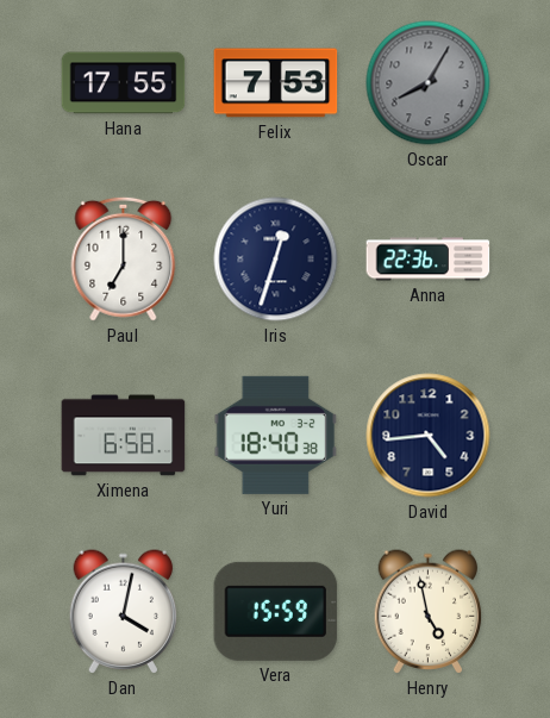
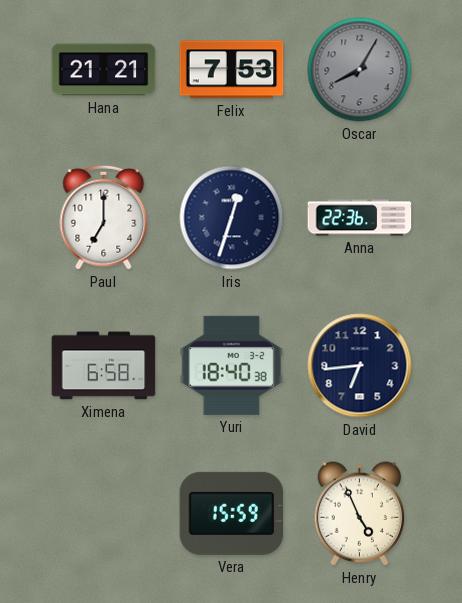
Hana: 17:55 -> 21:21 (104, 70)
David: 4:44 -> 6:44 (360, 366)
Dan: 4:02 -> none (124, 612)
Henry: 4:58 -> 4:56 (360, 514)
